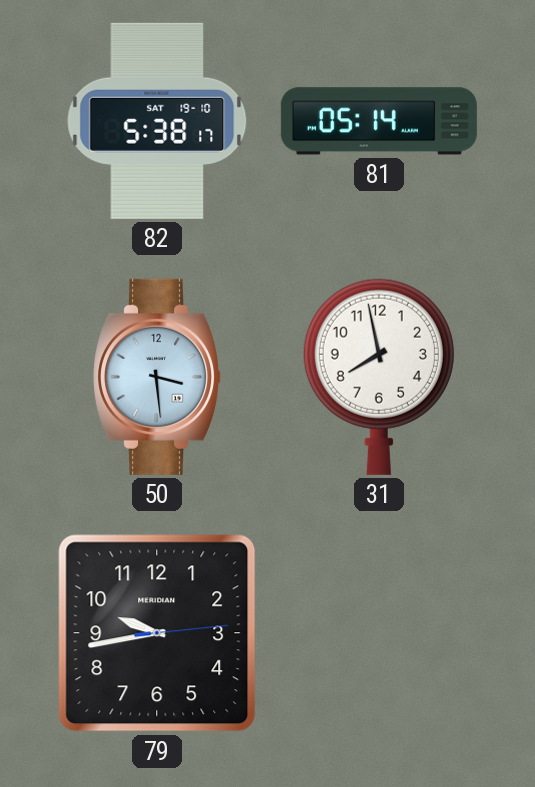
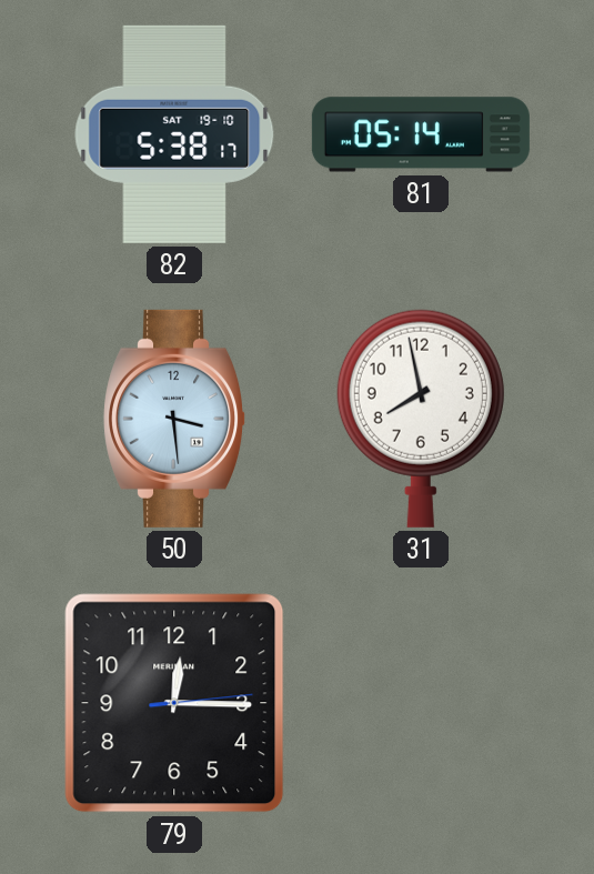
79: 9:43 -> 12:15 (174, 703)
